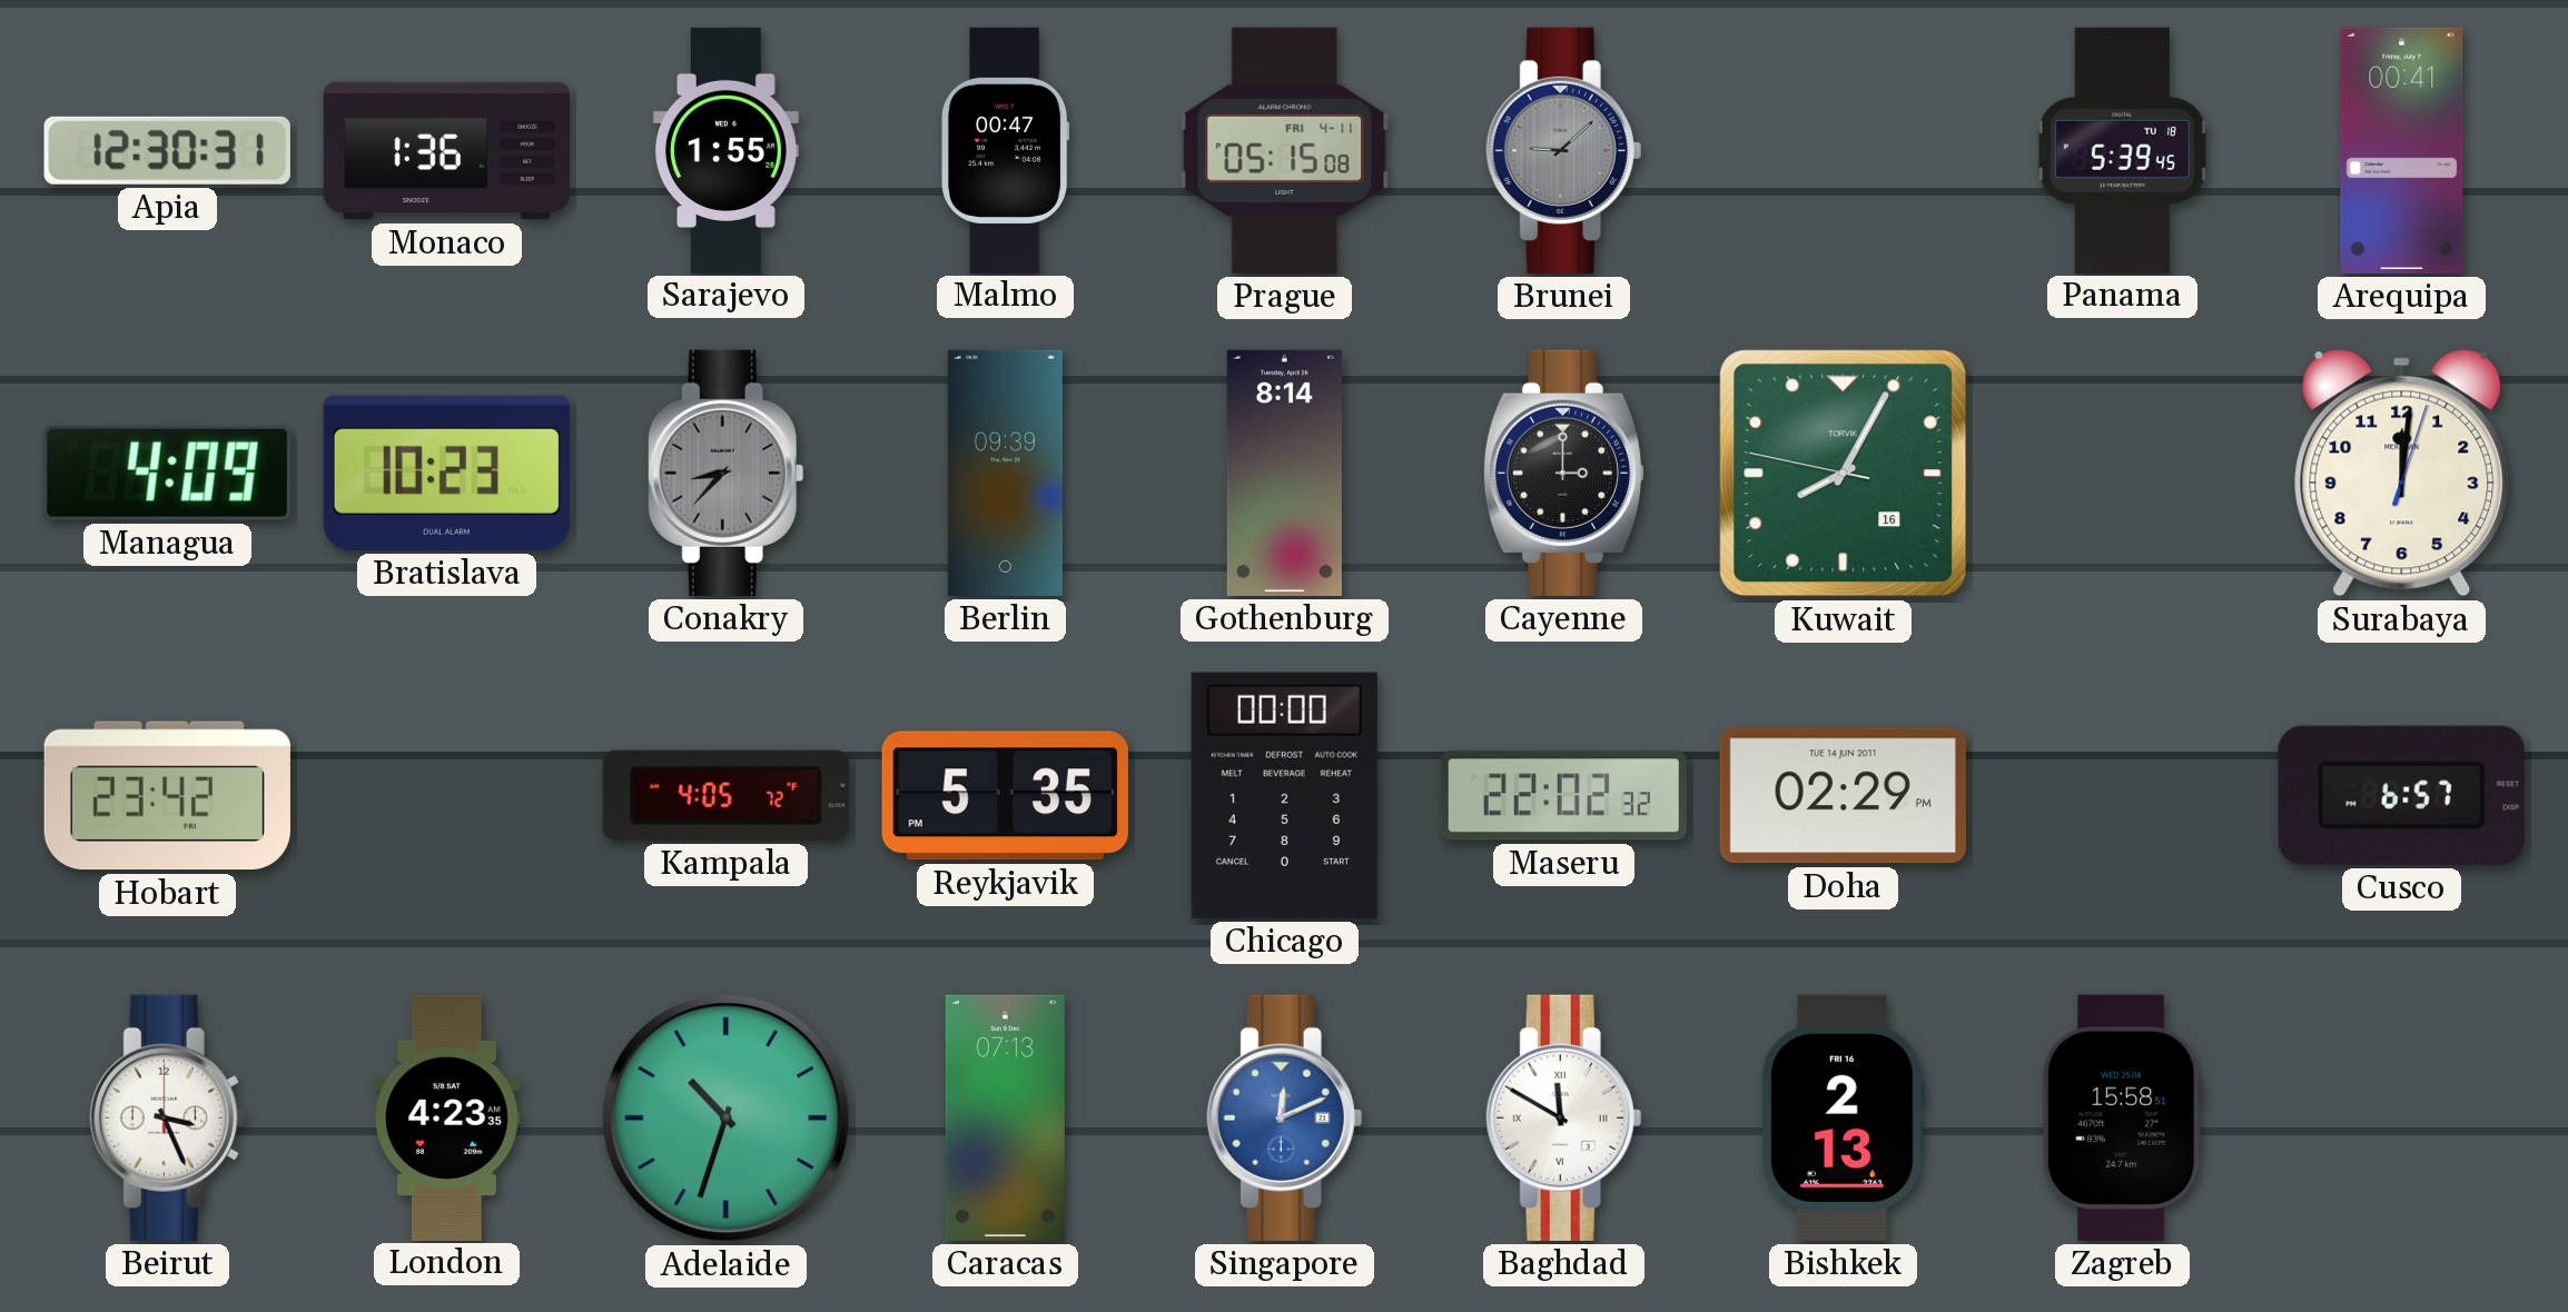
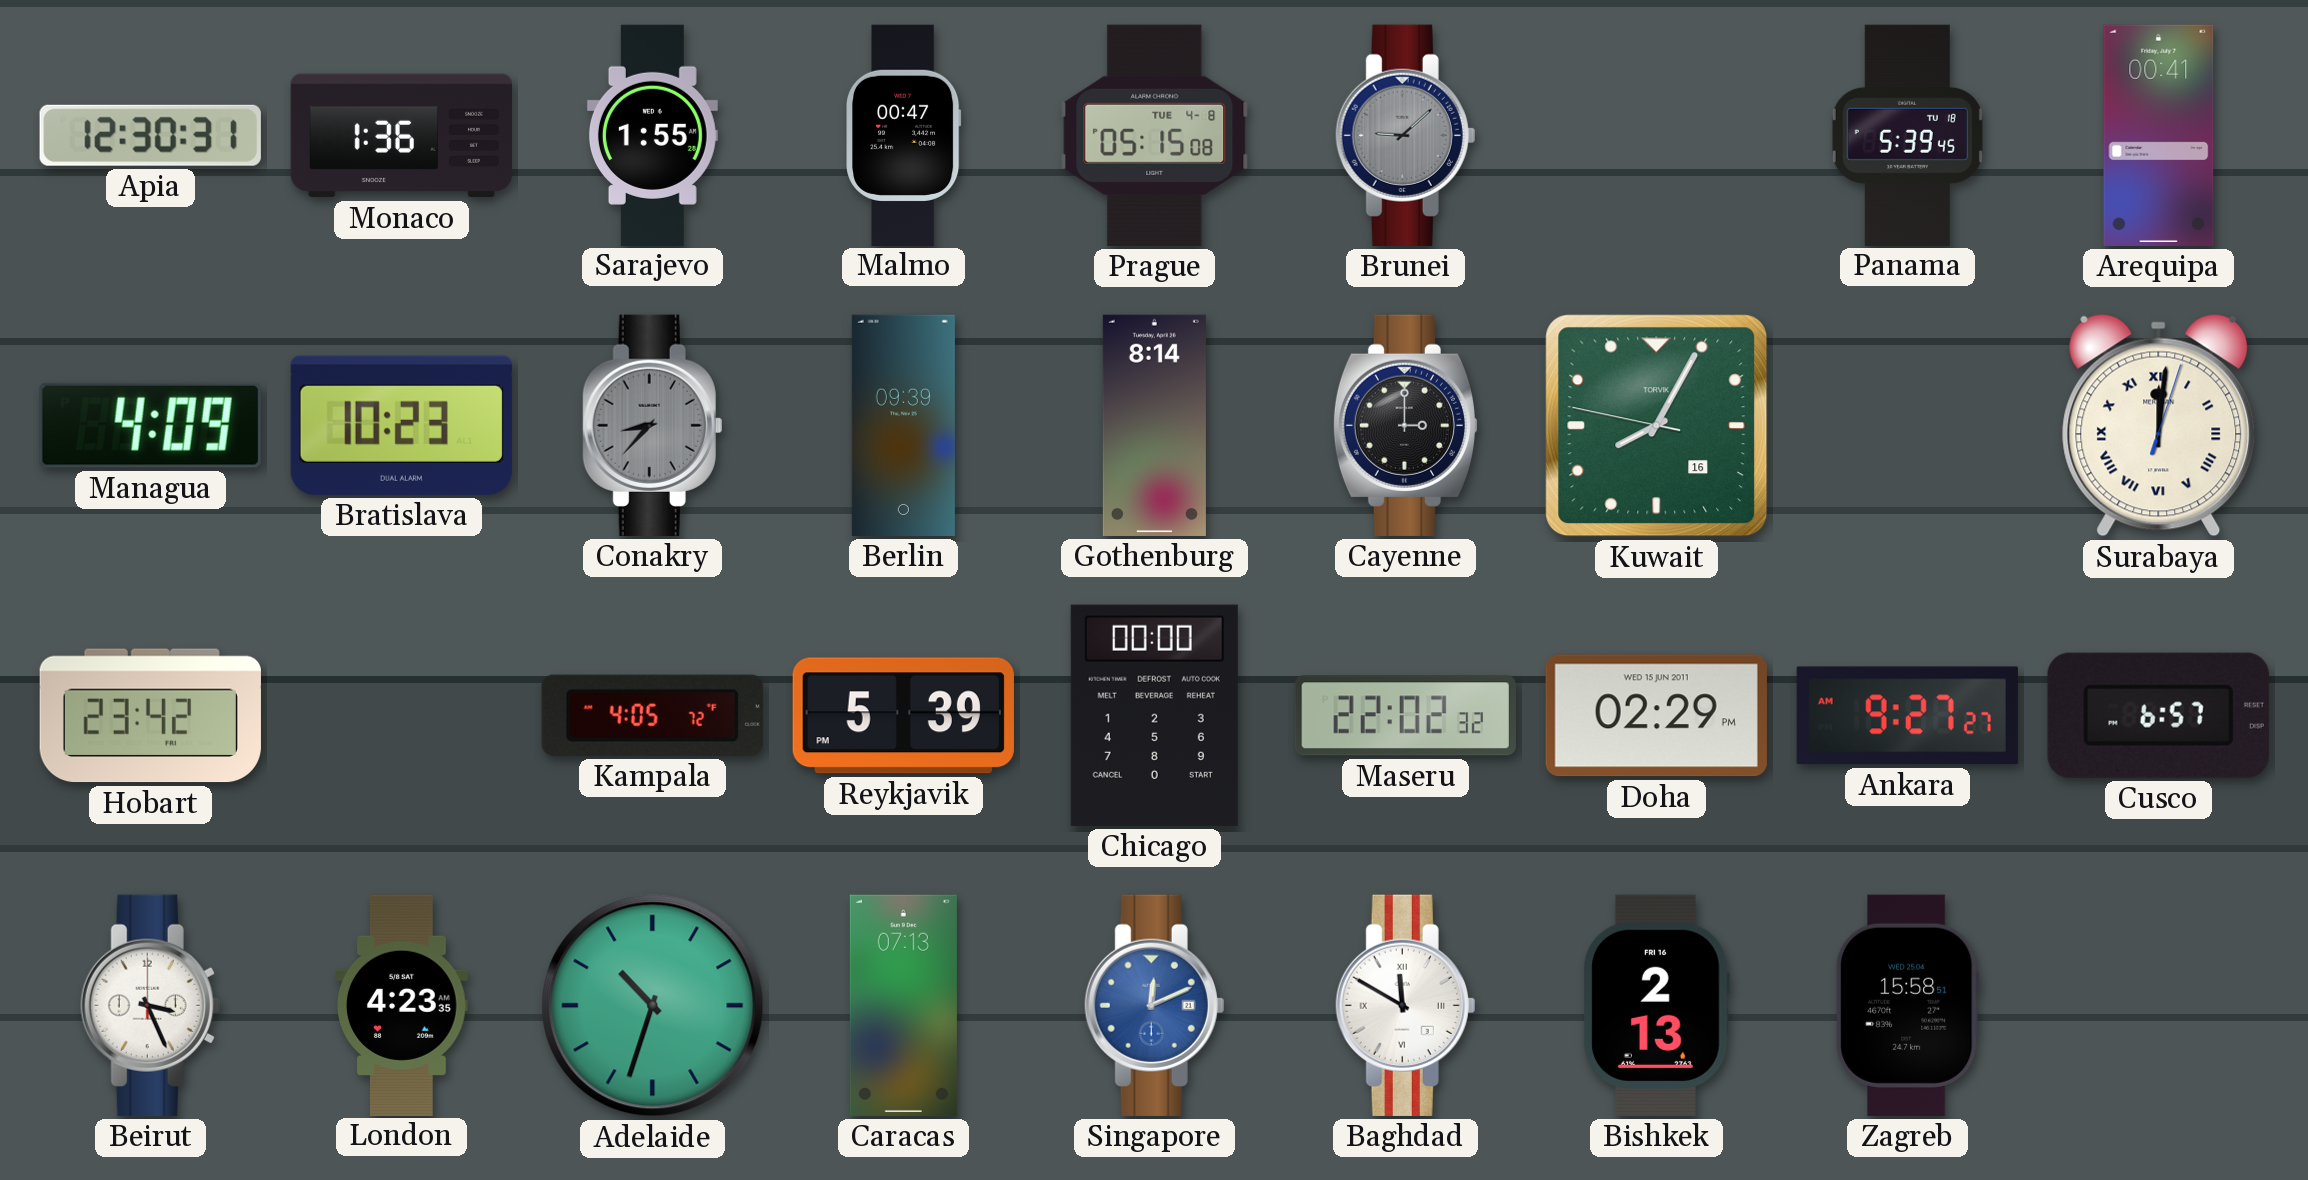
Prague date: FRI 4-11 -> TUE 4-8 (1155, 135)
Surabaya numerals: Arabic -> Roman (2159, 426)
Reykjavik: 5:35 -> 5:39 (903, 716)
Doha date: TUE 14 JUN 2011 -> WED 15 JUN 2011 (1656, 716)
Ankara: none -> 9:27 (1907, 716)
